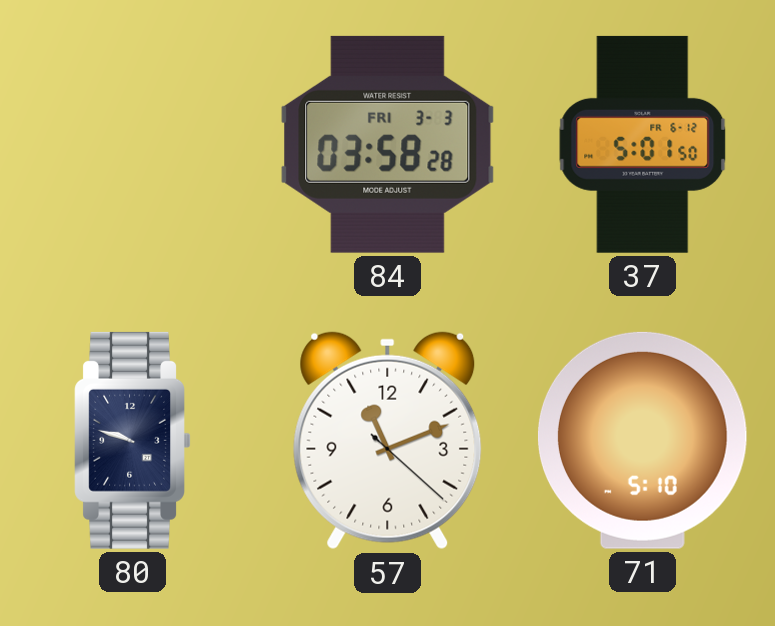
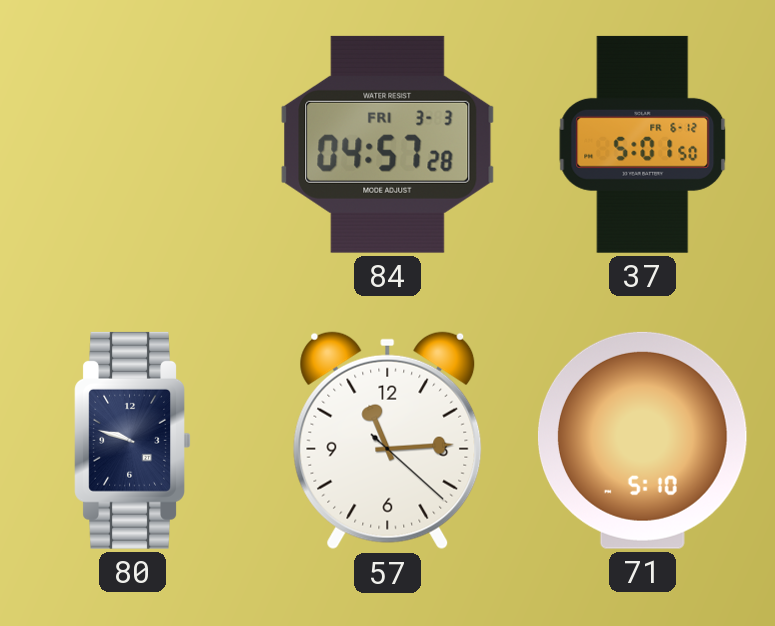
84: 03:58 -> 04:57 (388, 144)
57: 11:11 -> 11:14 (388, 441)
